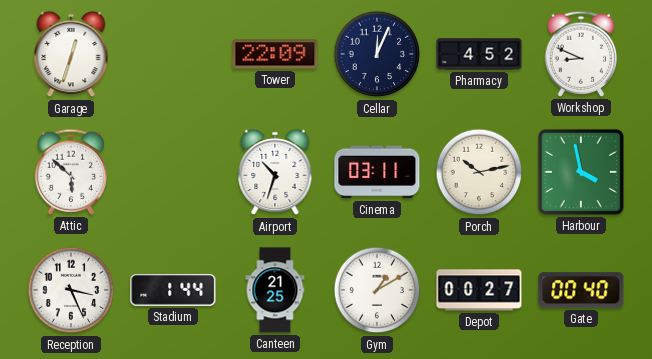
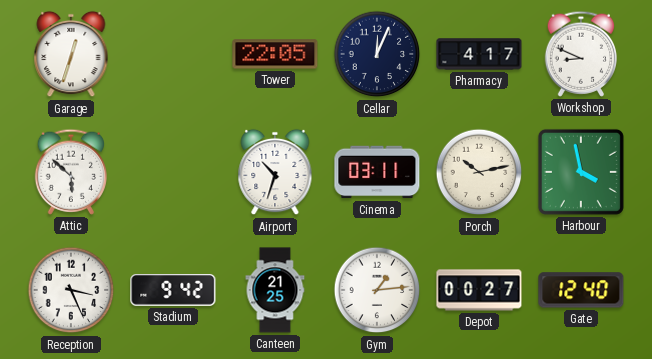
Tower: 22:09 -> 22:05 (275, 54)
Pharmacy: 4:52 -> 4:17 (479, 54)
Stadium: 1:44 -> 9:42 (173, 291)
Gym: 1:10 -> 1:14 (377, 290)
Gate: 00:40 -> 12:40 (581, 290)
